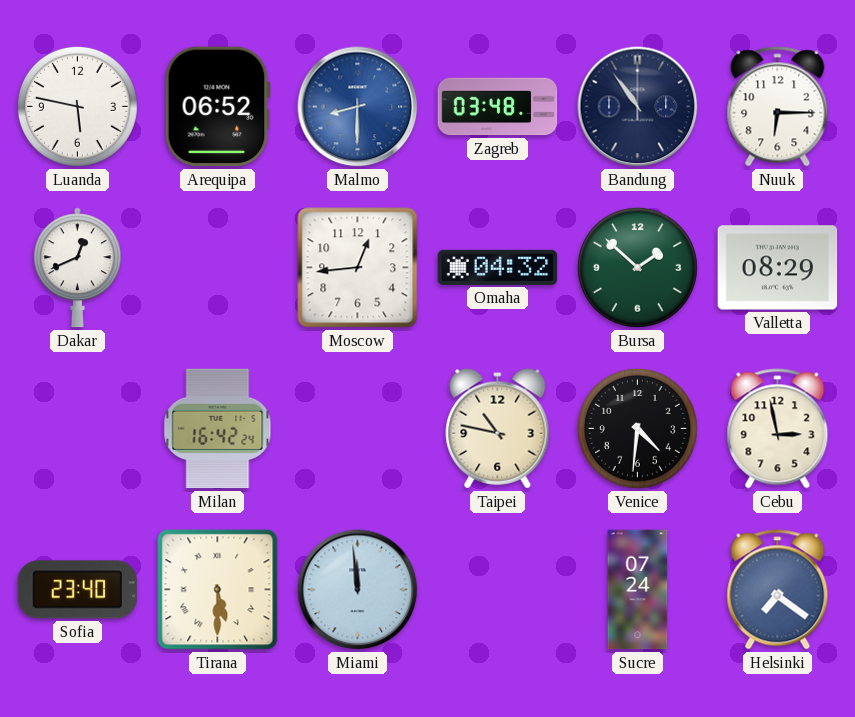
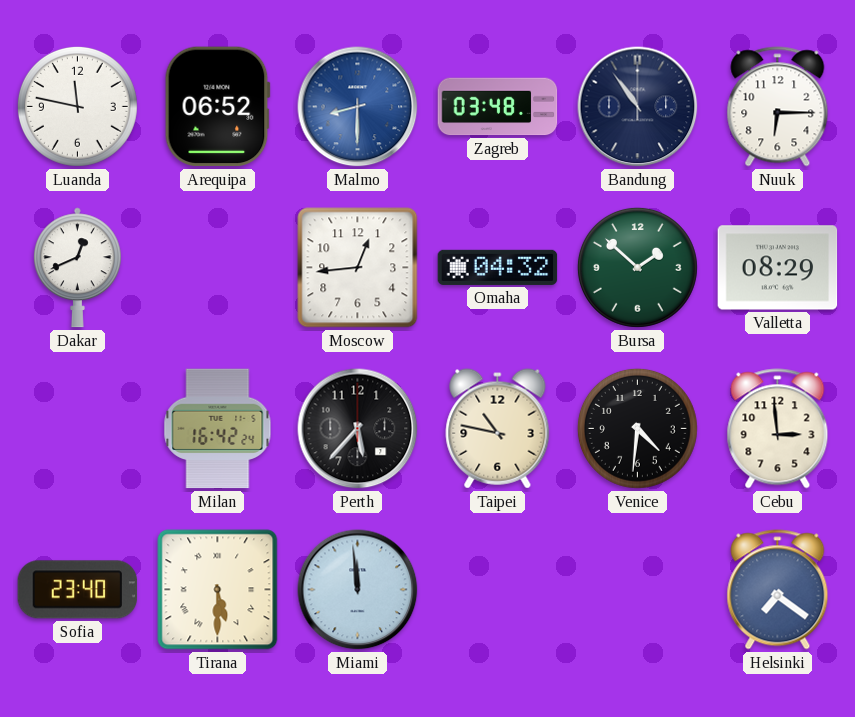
Luanda: 5:47 -> 11:47 (77, 106)
Perth: none -> 5:37 (358, 429)
Cebu: 2:58 -> 2:59 (778, 429)
Sucre: 07:24 -> none (638, 590)
